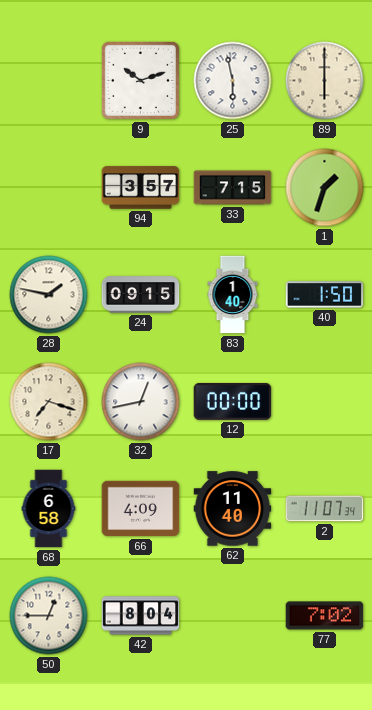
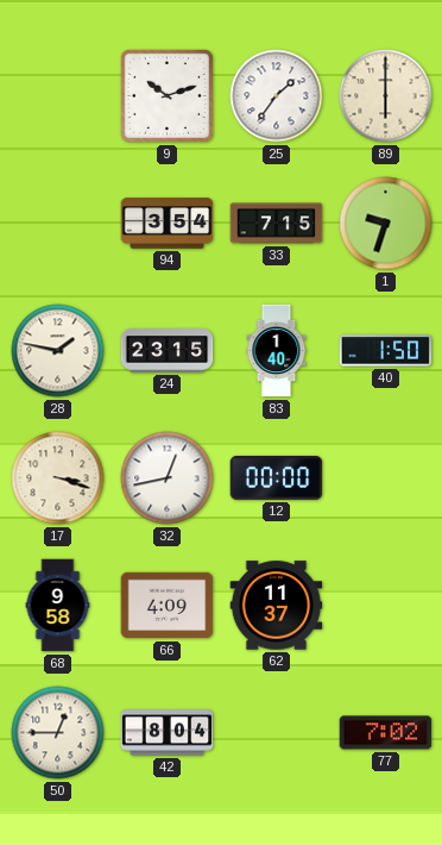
25: 5:58 -> 1:36 (277, 96)
94: 3:57 -> 3:54 (168, 224)
1: 1:33 -> 9:33 (386, 224)
24: 09:15 -> 23:15 (168, 351)
17: 7:18 -> 3:18 (58, 478)
68: 6:58 -> 9:58 (58, 606)
62: 11:40 -> 11:37 (277, 606)
2: 11:07 -> none (325, 509)
